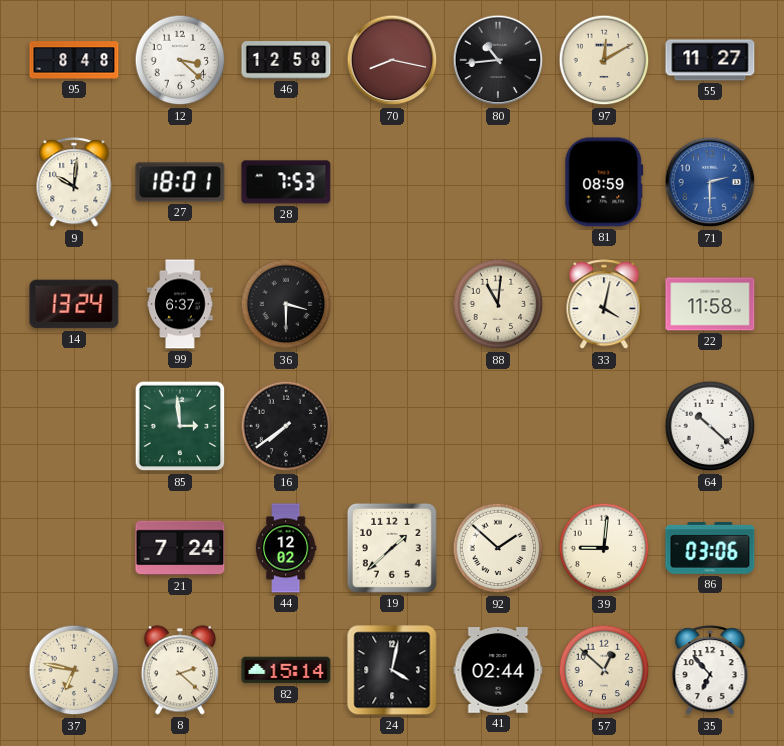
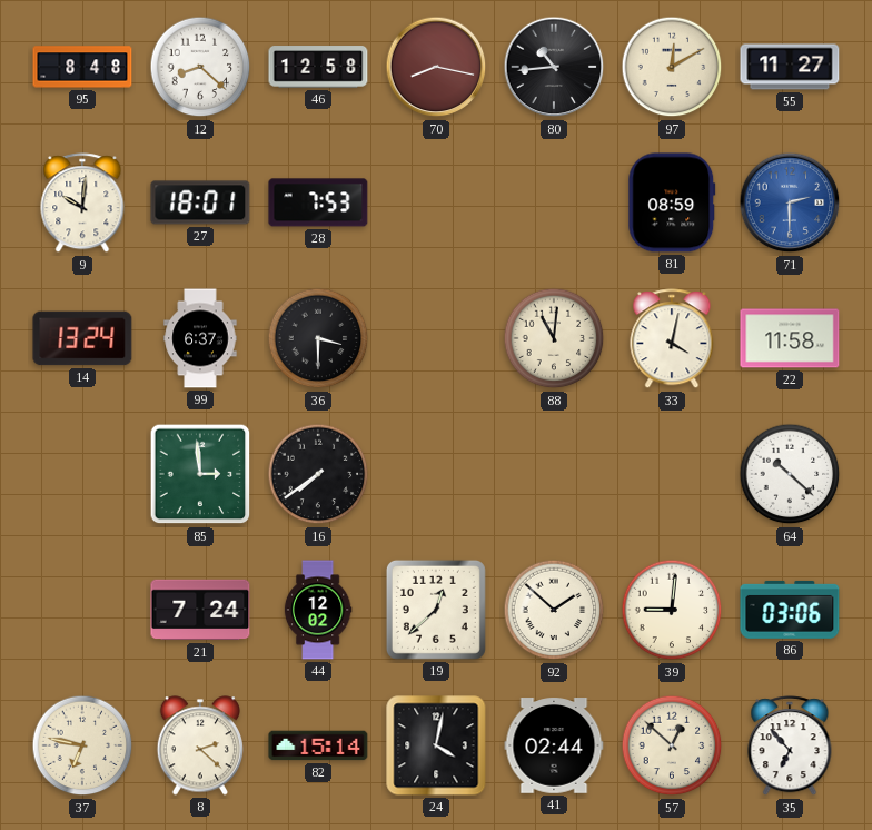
12: 3:22 -> 8:22 (200, 67)
19: 1:38 -> 12:38 (436, 610)
